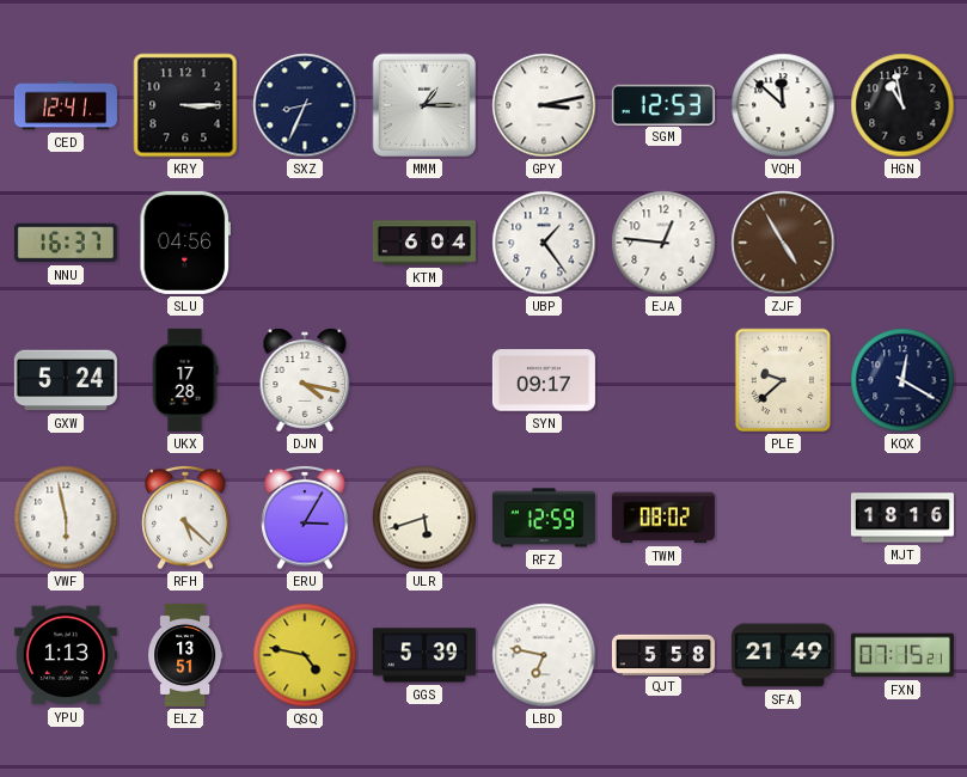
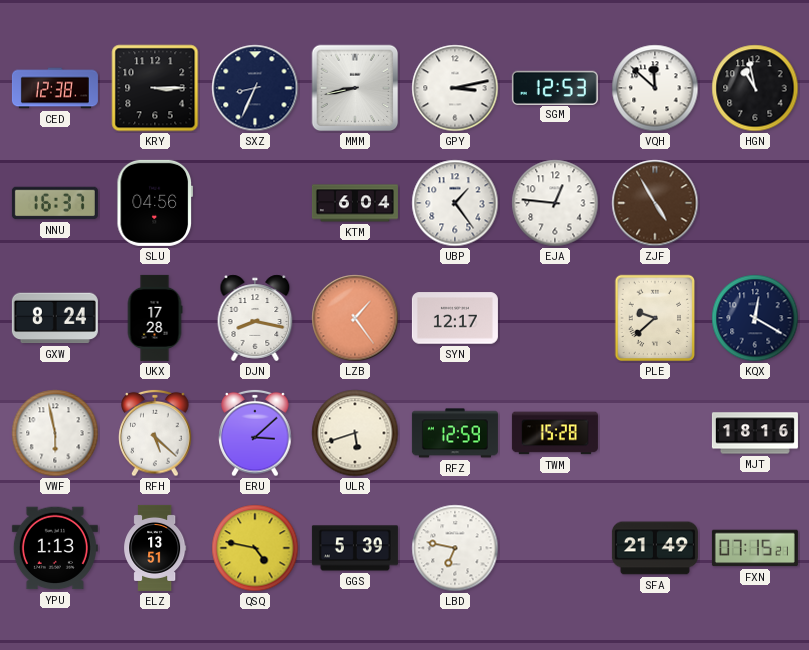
CED: 12:41 -> 12:38 (55, 88)
MMM: 1:15 -> 8:43 (355, 88)
GXW: 5:24 -> 8:24 (55, 318)
DJN: 4:17 -> 8:17 (255, 318)
LZB: none -> 1:24 (355, 318)
SYN: 09:17 -> 12:17 (455, 318)
ERU: 3:05 -> 3:08 (255, 433)
TWM: 08:02 -> 15:28 (555, 433)
QJT: 5:58 -> none (663, 654)
